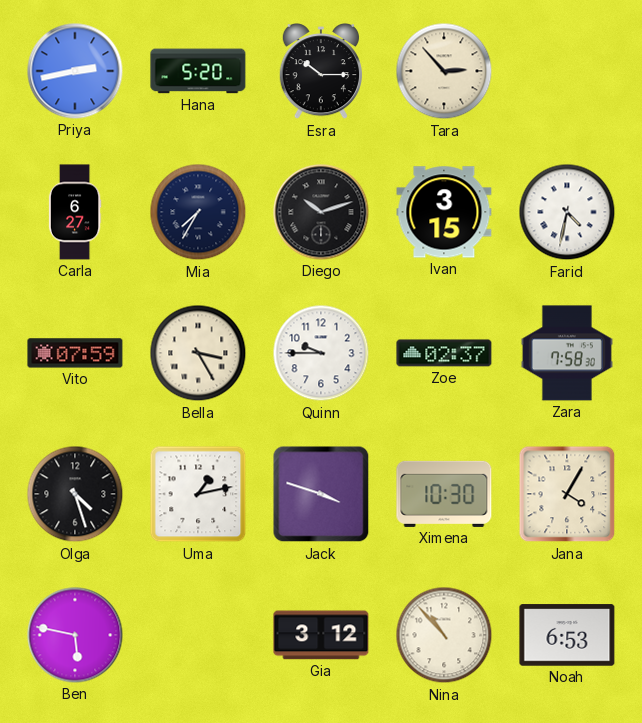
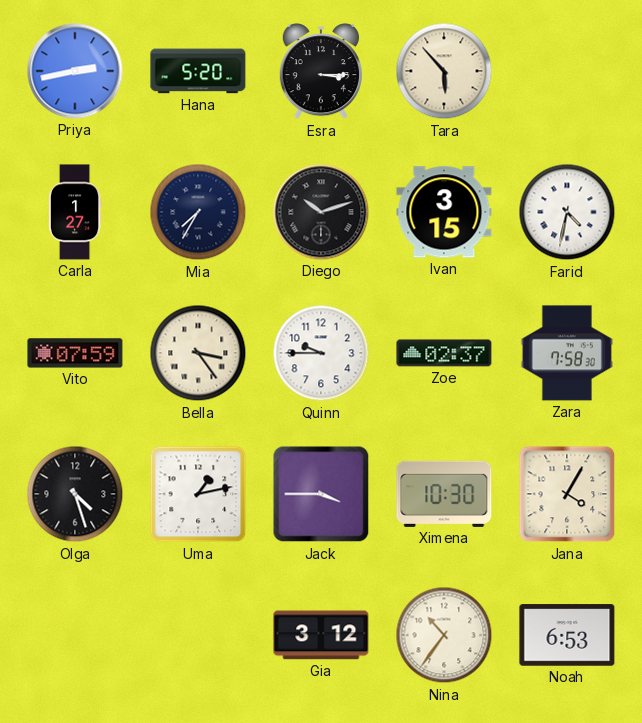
Esra: 10:15 -> 3:15 (320, 71)
Tara: 2:53 -> 5:53 (444, 71)
Carla: 6:27 -> 1:27 (75, 212)
Bella: 3:25 -> 3:24 (198, 353)
Jack: 3:48 -> 3:45 (321, 494)
Ben: 5:47 -> none (75, 635)
Nina: 10:53 -> 10:36 (444, 635)
